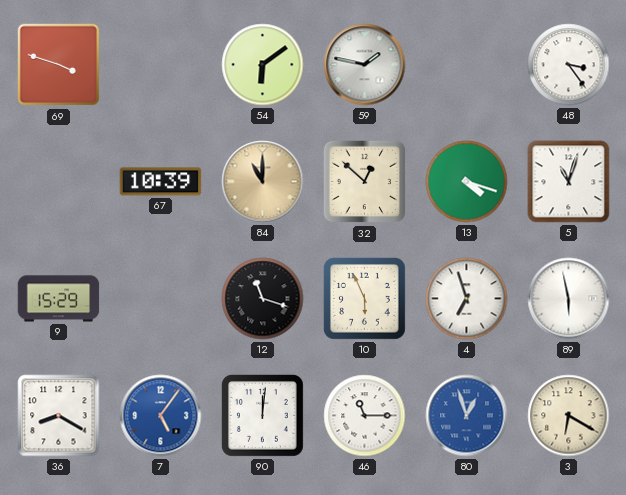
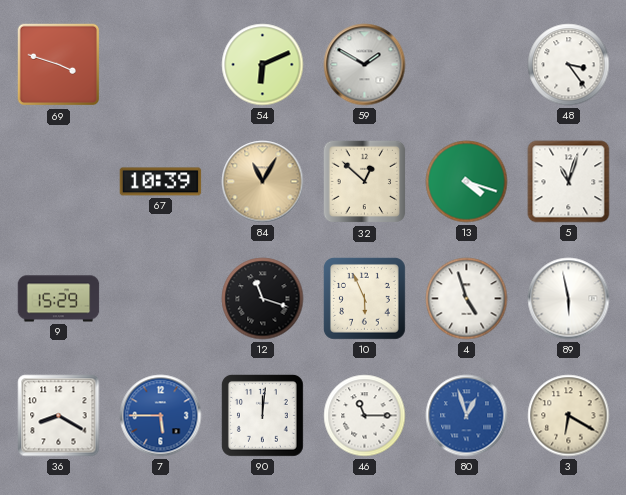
54: 6:09 -> 6:11 (263, 65)
59: 1:47 -> 1:50 (365, 65)
84: 11:00 -> 11:05 (263, 182)
4: 6:57 -> 4:57 (467, 299)
7: 5:06 -> 5:45 (161, 416)
